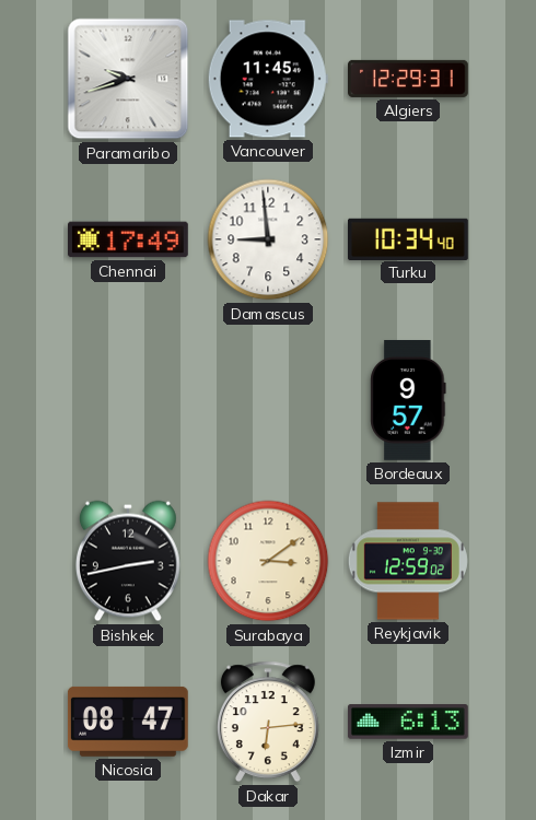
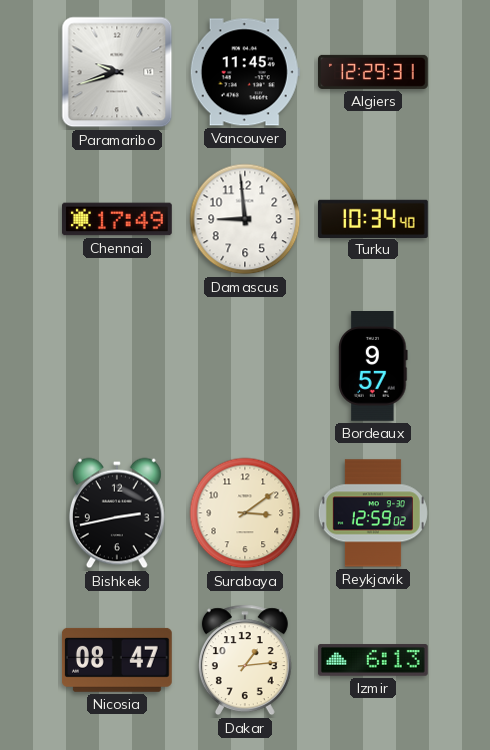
Dakar: 6:14 -> 1:14 (245, 660)
